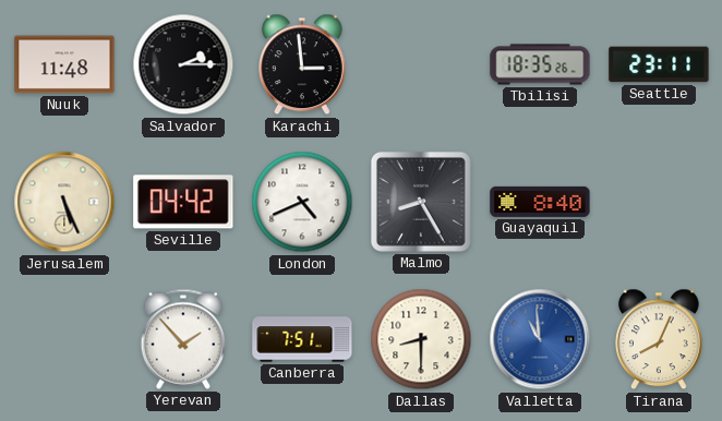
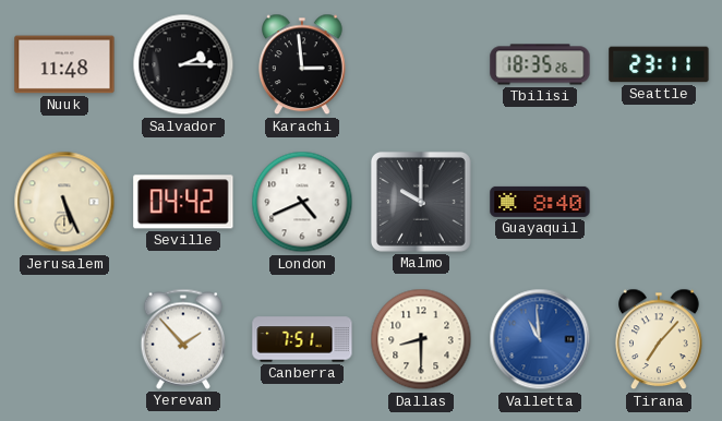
Malmo: 8:25 -> 10:00 (421, 202)
Tirana: 8:04 -> 7:07 (660, 339)
